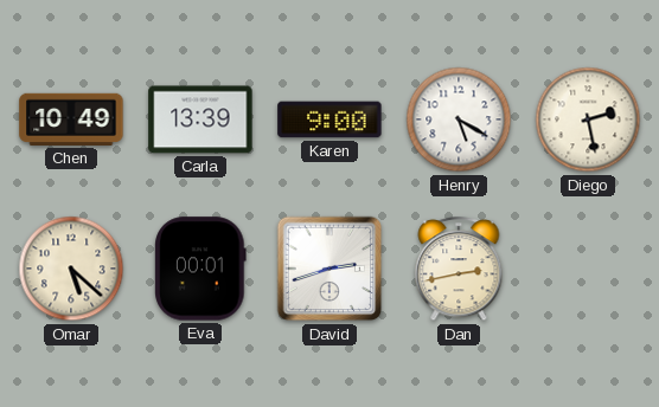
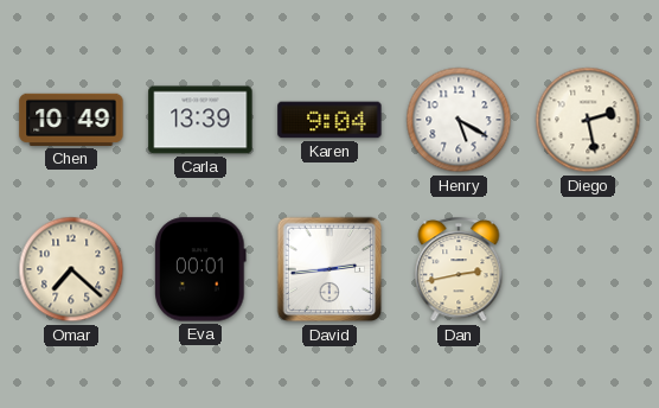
Karen: 9:00 -> 9:04 (329, 120)
Omar: 5:22 -> 7:22 (71, 269)
David: 2:42 -> 2:44 (329, 269)
